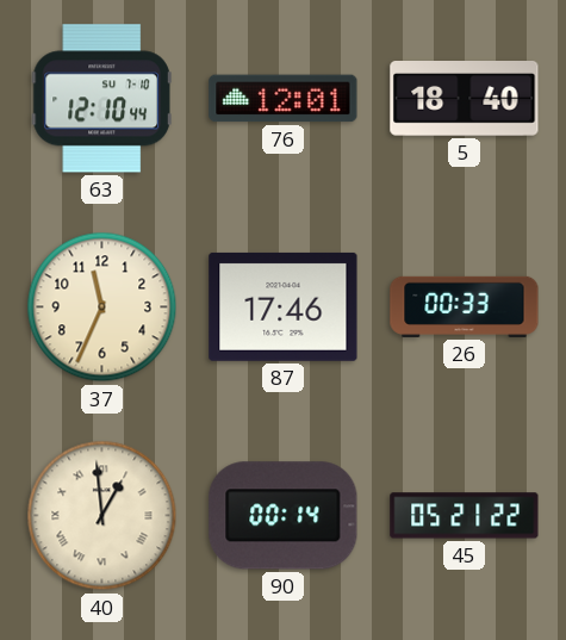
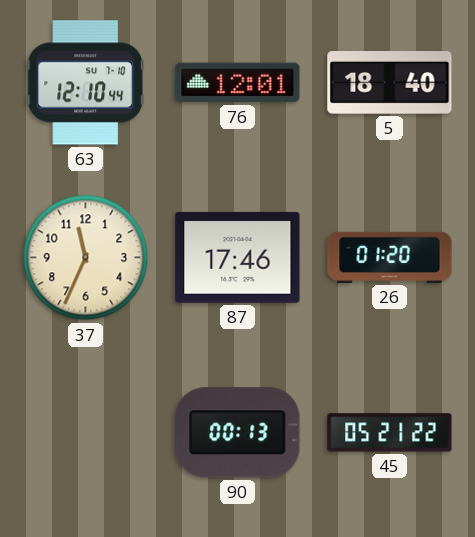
26: 00:33 -> 01:20 (390, 257)
40: 12:59 -> none (102, 516)
90: 00:14 -> 00:13 (238, 433)
